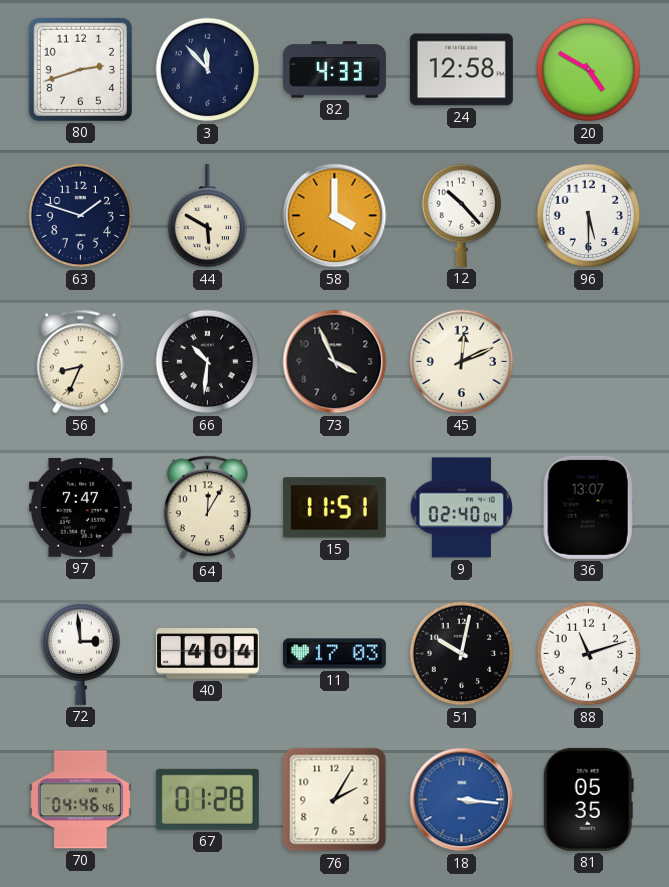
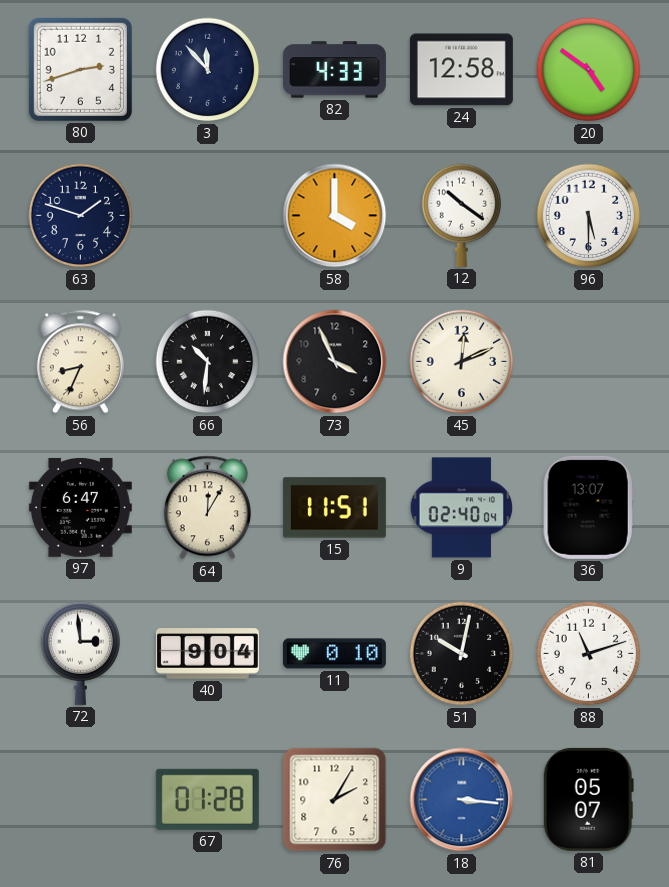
20: 4:50 -> 4:51 (589, 70)
44: 5:50 -> none (207, 216)
12: 10:23 -> 10:21 (461, 215)
97: 7:47 -> 6:47 (80, 507)
40: 4:04 -> 9:04 (207, 654)
11: 17:03 -> 0:10 (334, 654)
70: 04:46 -> none (80, 800)
81: 05:35 -> 05:07 (588, 799)
